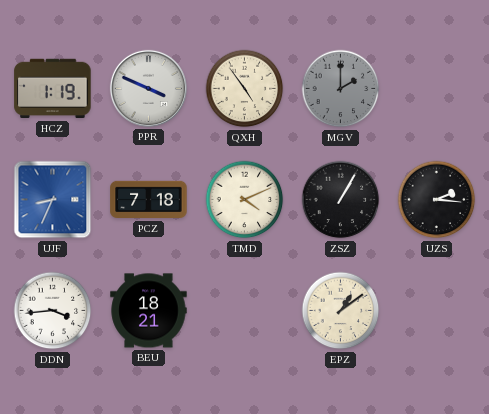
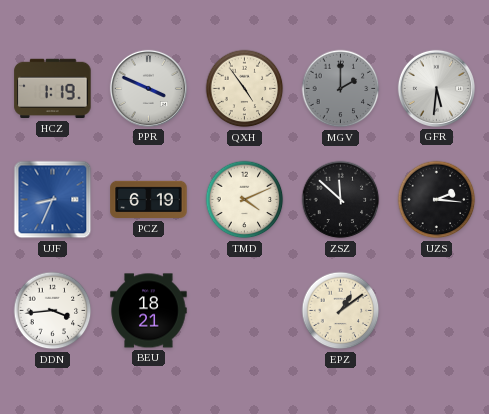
GFR: none -> 5:31 (436, 88)
PCZ: 7:18 -> 6:19 (149, 200)
ZSZ: 1:05 -> 11:52 (341, 200)
